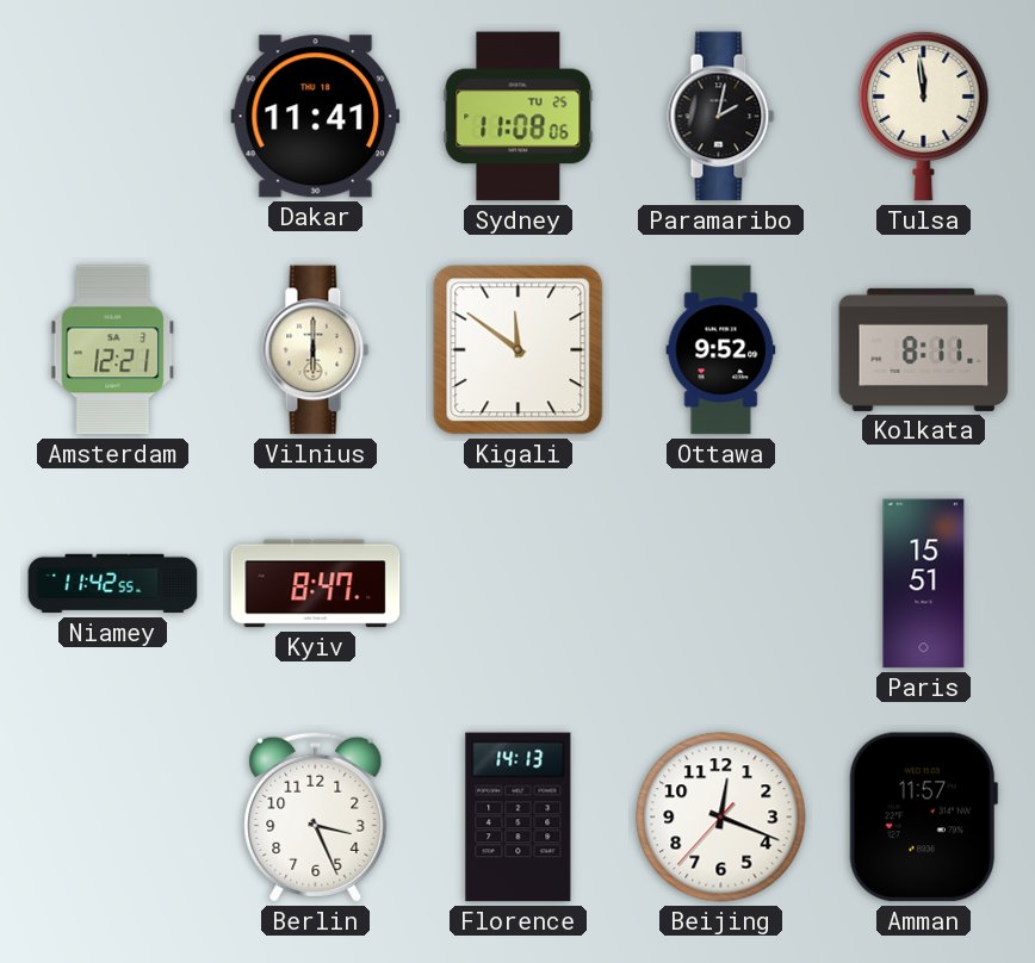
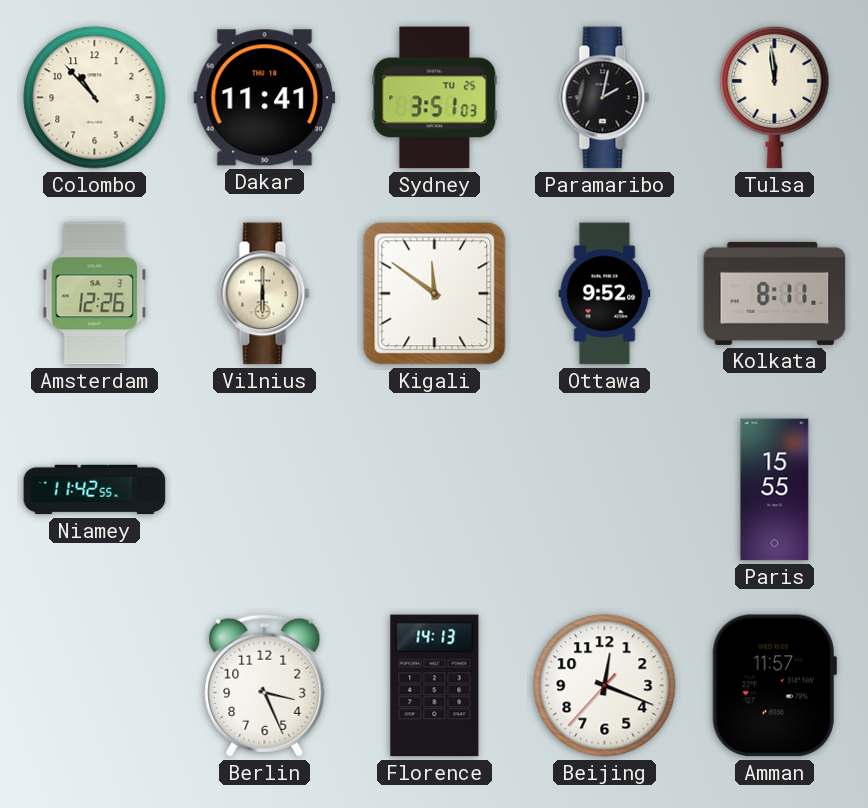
Colombo: none -> 10:53 (95, 98)
Sydney: 11:08 -> 3:51 (435, 98)
Amsterdam: 12:21 -> 12:26 (95, 294)
Kyiv: 8:47 -> none (316, 584)
Paris: 15:51 -> 15:55 (775, 490)
